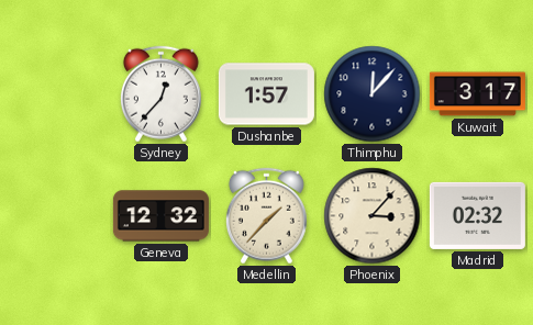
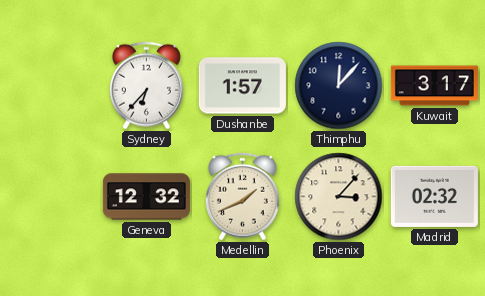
Sydney: 12:37 -> 6:37 (146, 86)
Medellin: 1:37 -> 1:41 (242, 197)
